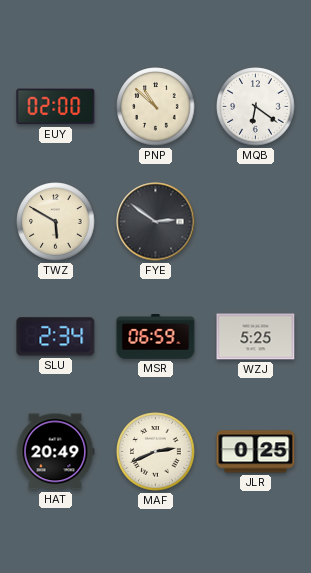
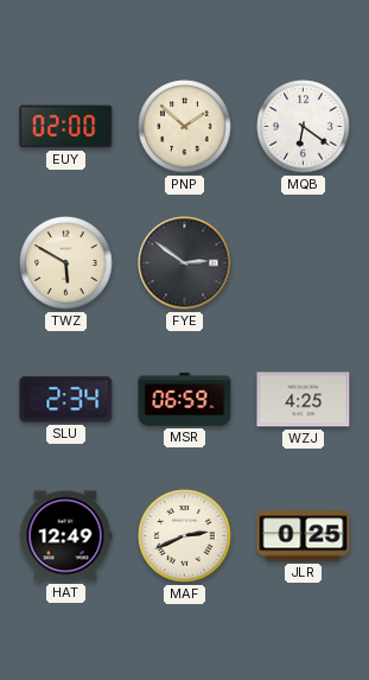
PNP: 10:52 -> 1:52 (185, 127)
WZJ: 5:25 -> 4:25 (304, 400)
HAT: 20:49 -> 12:49 (65, 536)
